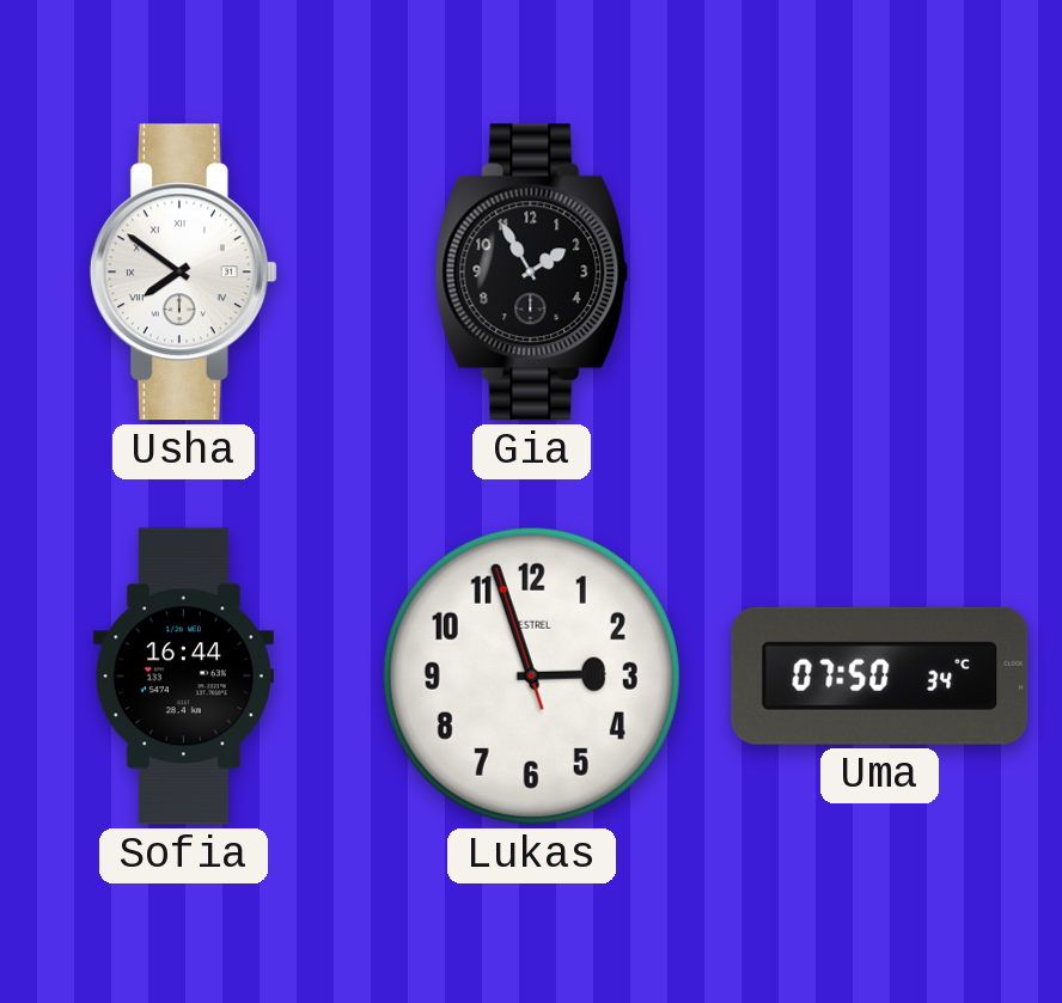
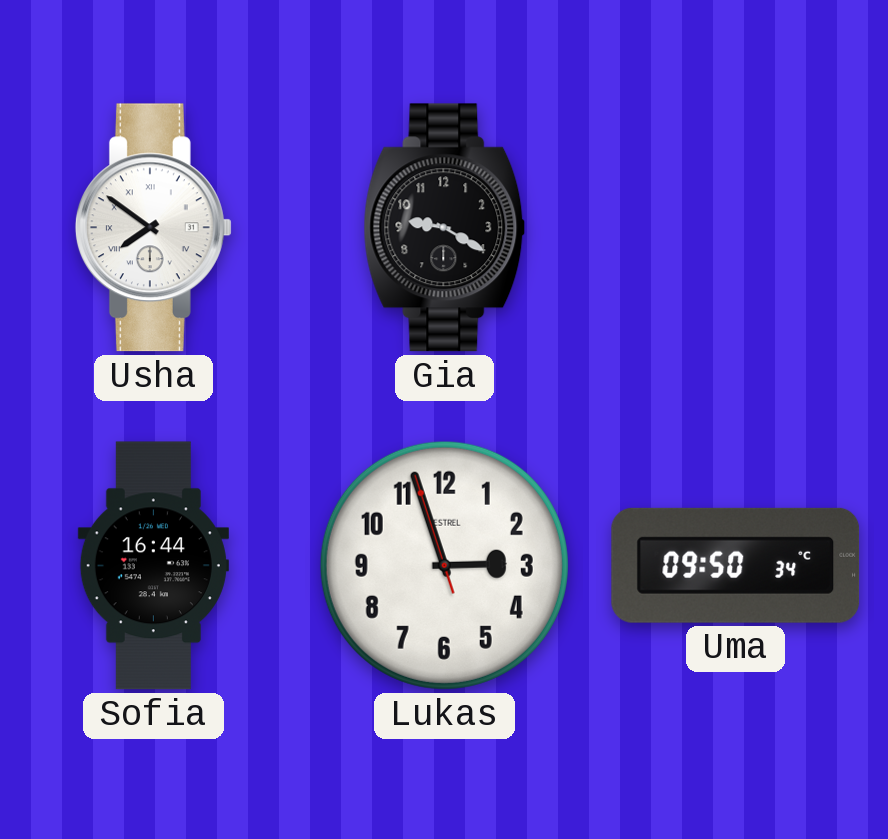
Gia: 1:55 -> 9:20 (445, 228)
Uma: 07:50 -> 09:50 (736, 565)
